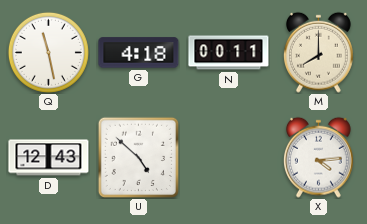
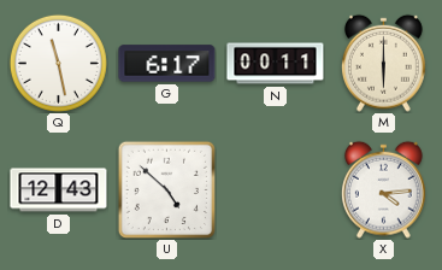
G: 4:18 -> 6:17 (167, 64)
M: 8:00 -> 6:00 (383, 63)
